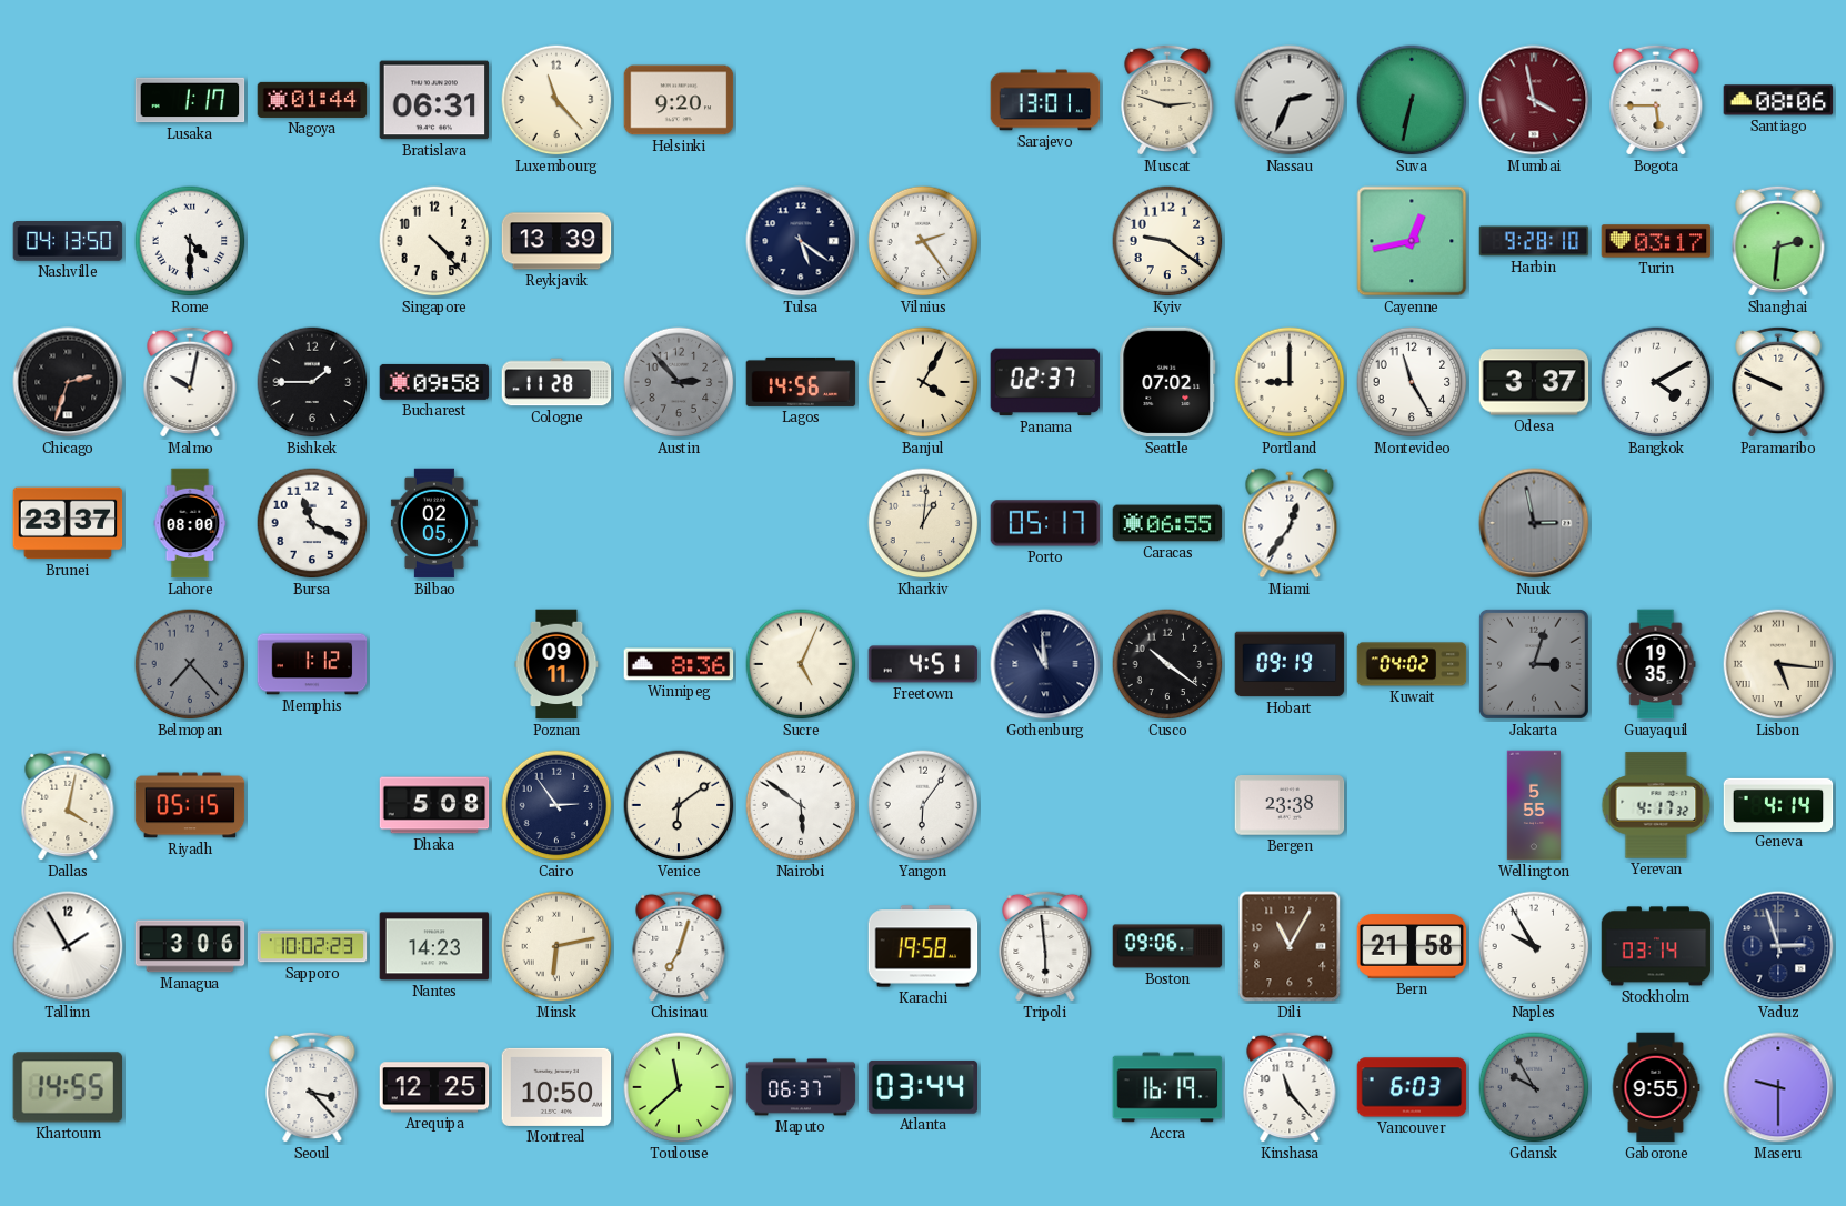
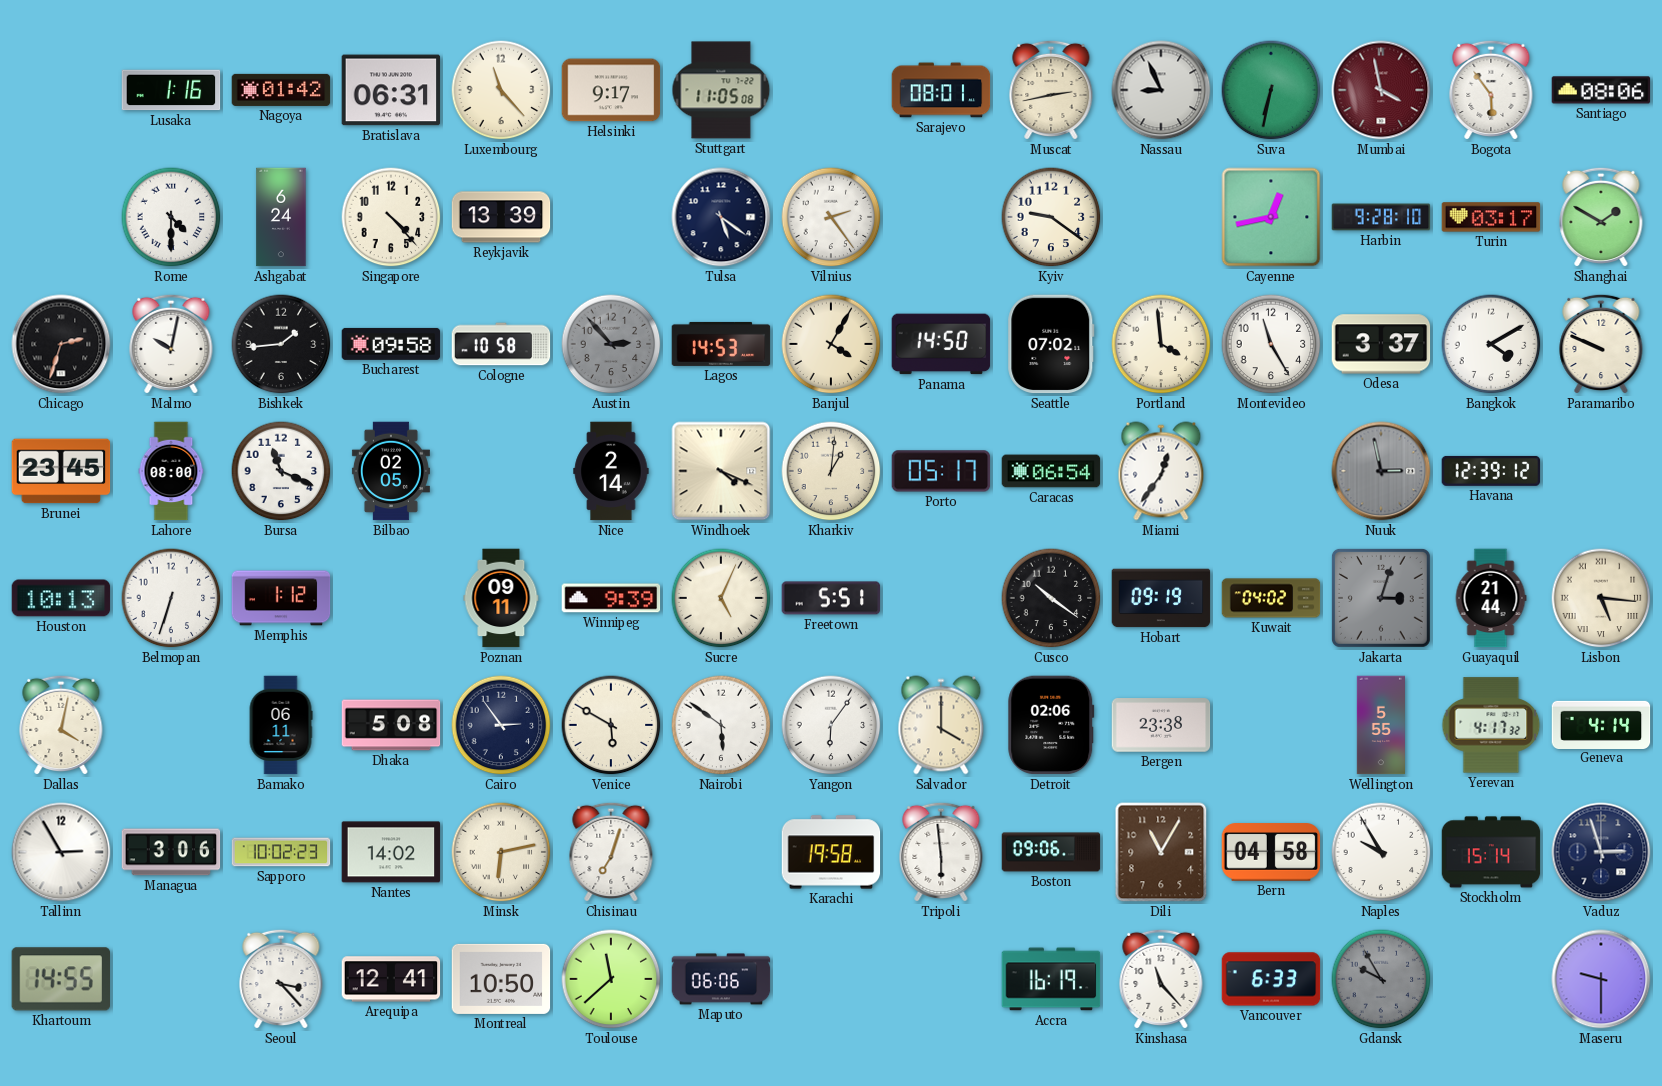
Lusaka: 1:17 -> 1:16 (171, 90)
Nagoya: 01:44 -> 01:42 (281, 90)
Helsinki: 9:20 -> 9:17 (611, 90)
Stuttgart: none -> 11:05 (721, 90)
Sarajevo: 13:01 -> 08:01 (941, 90)
Muscat: 2:48 -> 2:43 (1051, 90)
Nassau: 2:34 -> 8:56 (1161, 90)
Bogota: 5:45 -> 5:54 (1491, 90)
Nashville: 04:13 -> none (68, 241)
Ashgabat: none -> 6:24 (281, 217)
Shanghai: 2:31 -> 1:50 (1601, 217)
Bishkek: 1:45 -> 1:44 (281, 344)
Cologne: 11:28 -> 10:58 (501, 344)
Lagos: 14:56 -> 14:53 (721, 344)
Panama: 02:37 -> 14:50 (941, 344)
Portland: 9:00 -> 3:59 (1161, 344)
Brunei: 23:37 -> 23:45 (61, 471)
Nice: none -> 2:14 (611, 471)
Windhoek: none -> 4:19 (721, 471)
Caracas: 06:55 -> 06:54 (1051, 471)
Havana: none -> 12:39 (1491, 471)
Houston: none -> 10:13 (61, 598)
Belmopan: 7:23 -> 6:33 (171, 598)
Belmopan dial: grey -> white (171, 598)
Winnipeg: 8:36 -> 9:39 (611, 598)
Freetown: 4:51 -> 5:51 (831, 598)
Gothenburg: 10:59 -> none (1045, 664)
Guayaquil: 19:35 -> 21:44 (1491, 598)
Riyadh: 05:15 -> none (190, 805)
Bamako: none -> 06:11 (281, 725)
Venice: 6:09 -> 5:50 (611, 725)
Salvador: none -> 4:00 (941, 725)
Detroit: none -> 02:06 (1051, 725)
Tallinn: 1:55 -> 2:55 (61, 852)
Nantes: 14:23 -> 14:02 (391, 852)
Bern: 21:58 -> 04:58 (1271, 852)
Stockholm: 03:14 -> 15:14 (1491, 852)
Arequipa: 12:25 -> 12:41 (391, 979)
Maputo: 06:37 -> 06:06 (721, 979)
Atlanta: 03:44 -> none (922, 1087)
Vancouver: 6:03 -> 6:33 (1271, 979)
Gaborone: 9:55 -> none (1656, 1087)
